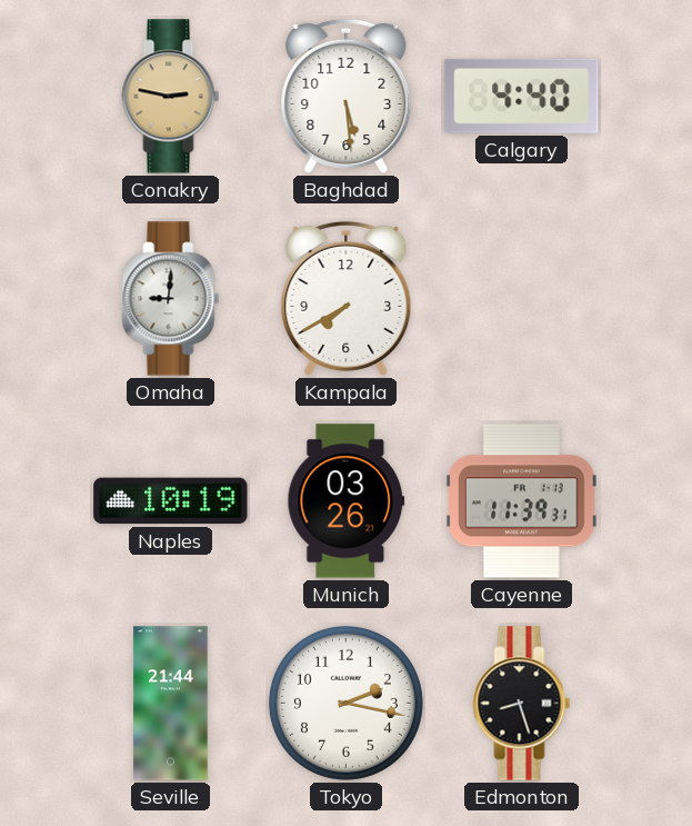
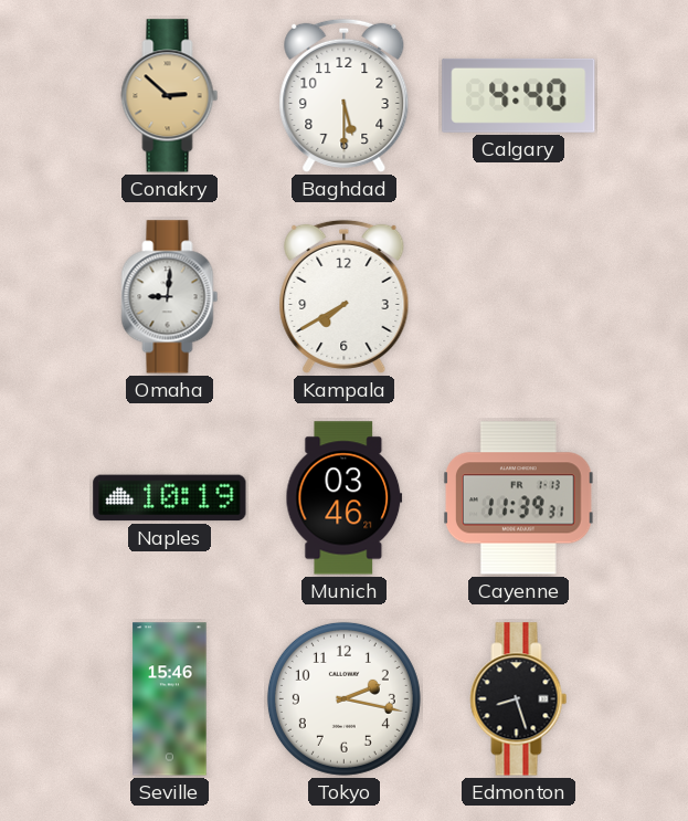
Conakry: 2:47 -> 2:52 (170, 96)
Baghdad: 5:29 -> 5:30 (345, 95)
Munich: 03:26 -> 03:46 (345, 498)
Seville: 21:44 -> 15:46 (170, 699)
